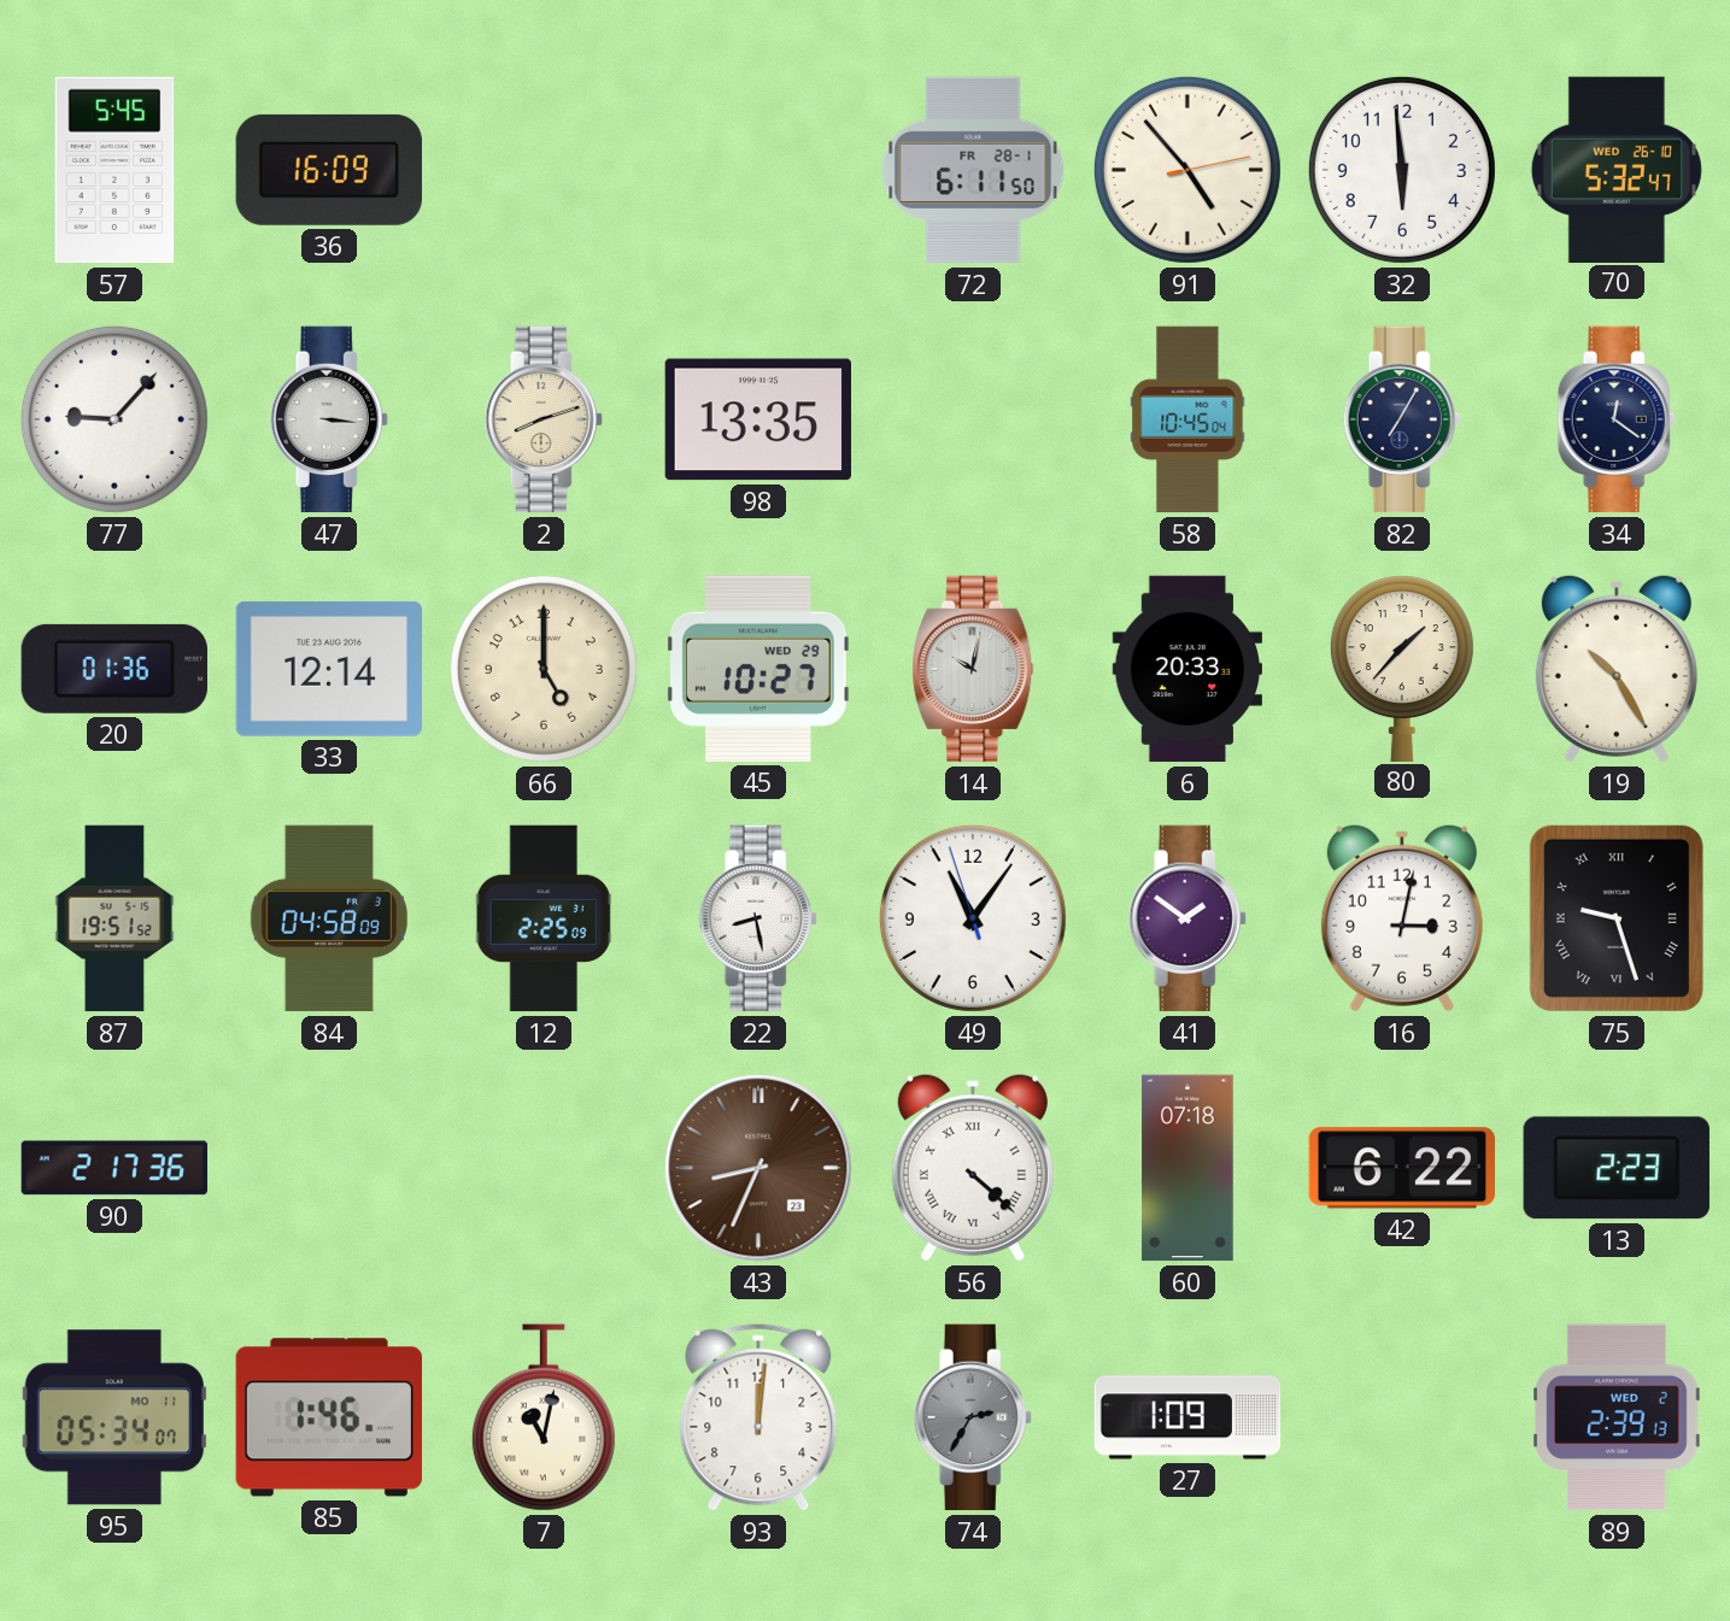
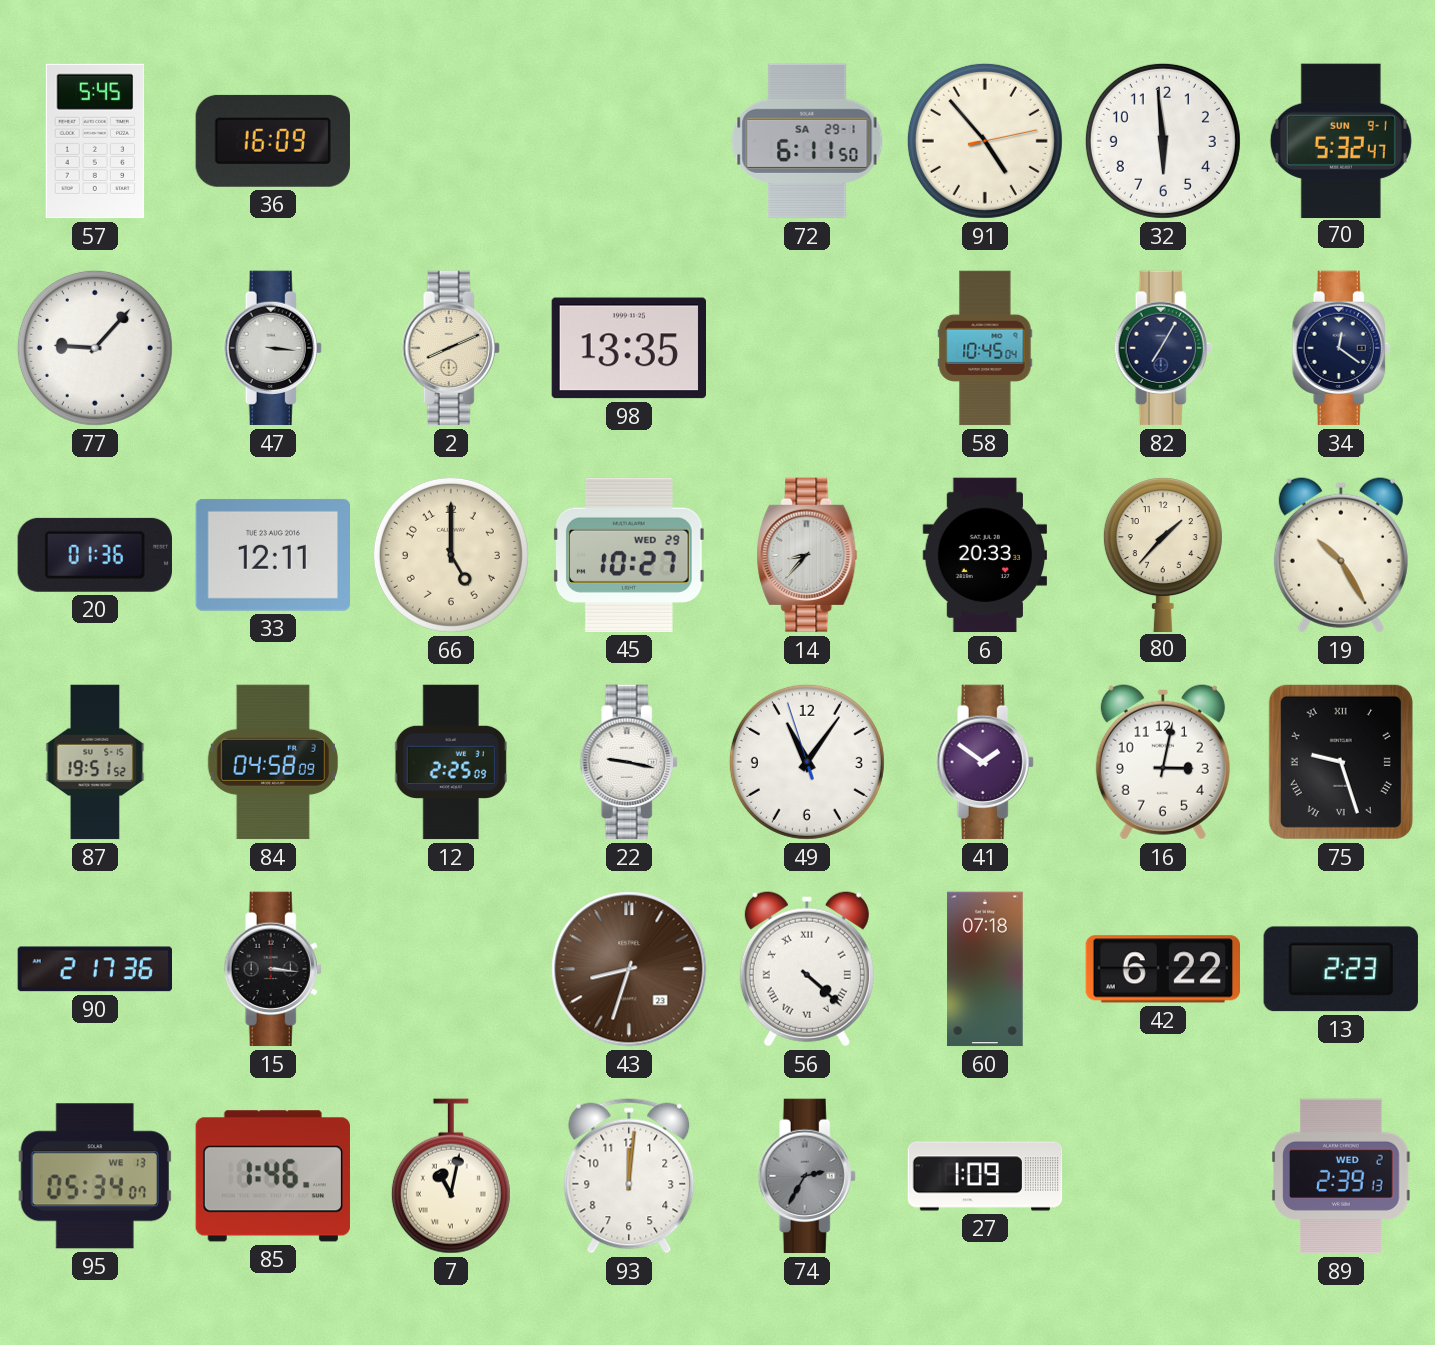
72 date: FR 28-1 -> SA 29-1 (807, 141)
70 date: WED 26-10 -> SUN 9-1 (1341, 140)
2: 8:12 -> 8:11 (451, 348)
33: 12:14 -> 12:11 (272, 555)
14: 10:02 -> 8:37 (807, 555)
22: 8:28 -> 9:17 (629, 762)
15: none -> 3:16 (273, 969)
43: 8:34 -> 8:33 (629, 969)
95 date: MO 11 -> WE 13 (95, 1176)
